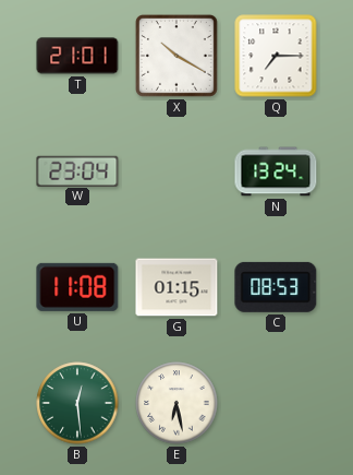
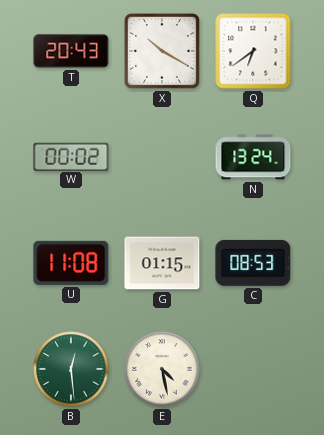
T: 21:01 -> 20:43 (71, 51)
Q: 7:15 -> 6:39 (253, 51)
W: 23:04 -> 00:02 (71, 156)
E: 6:28 -> 4:28 (162, 369)
